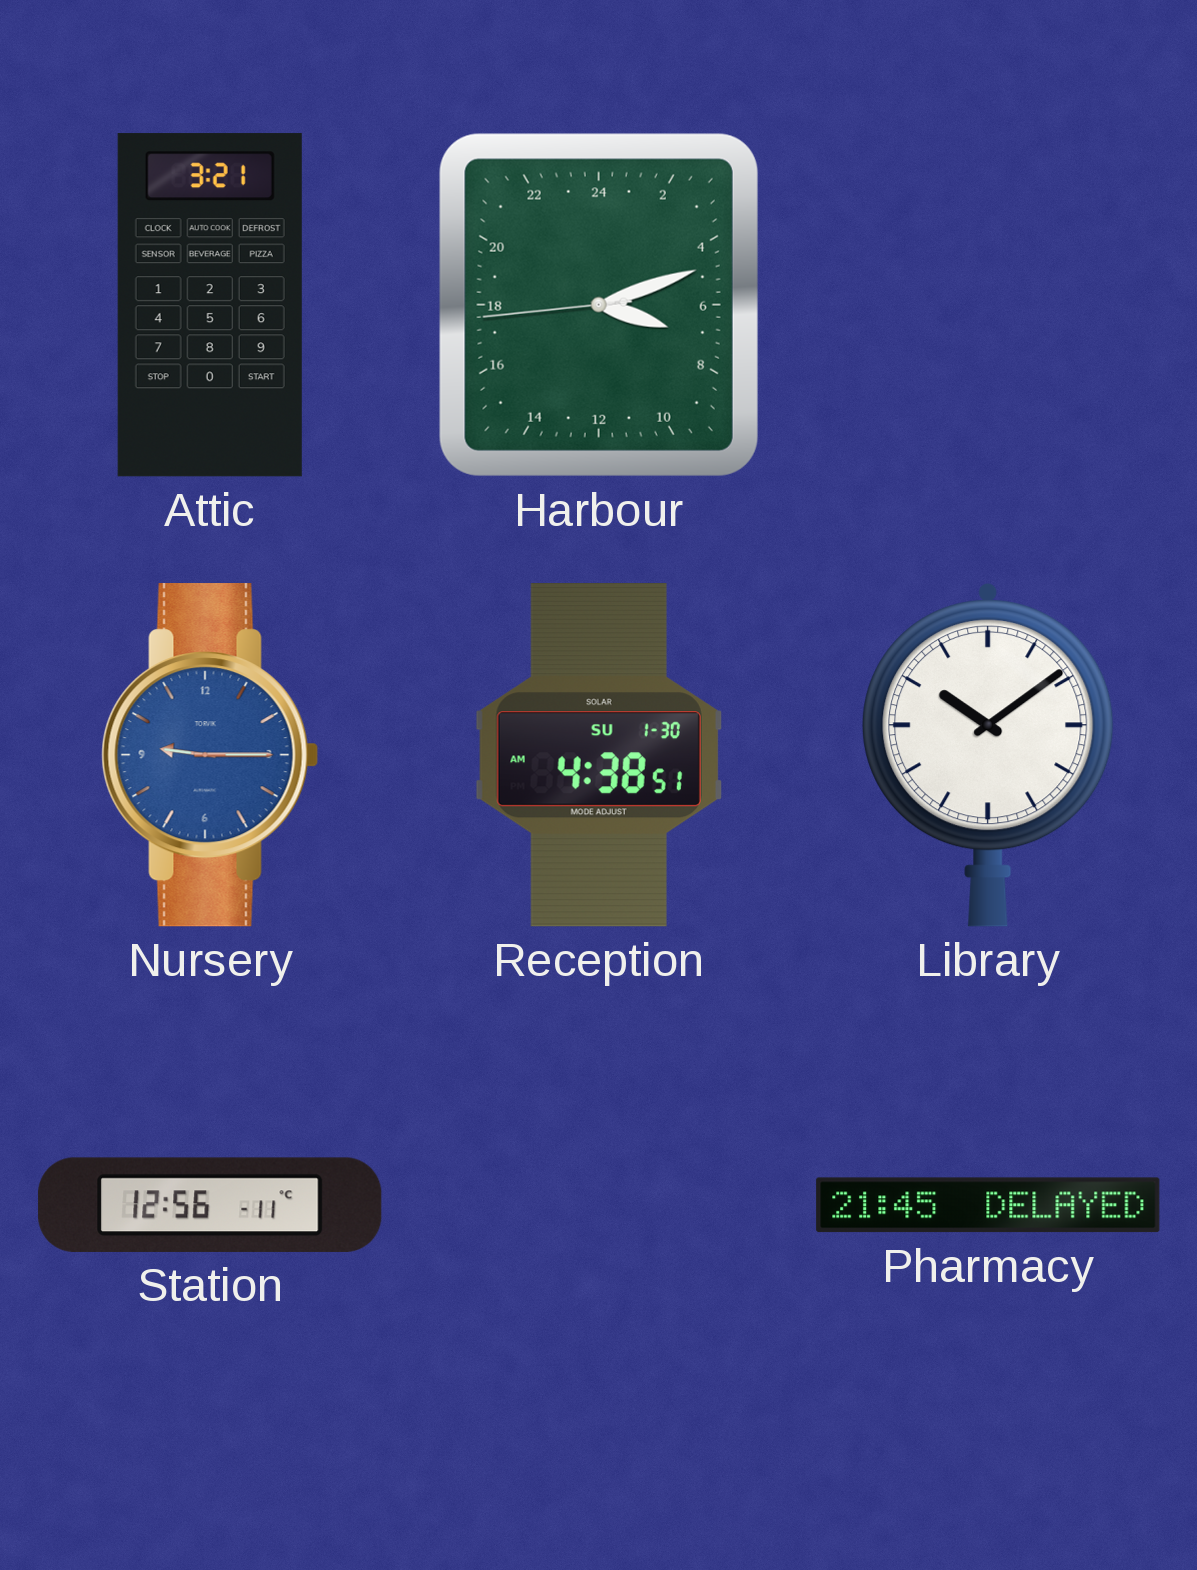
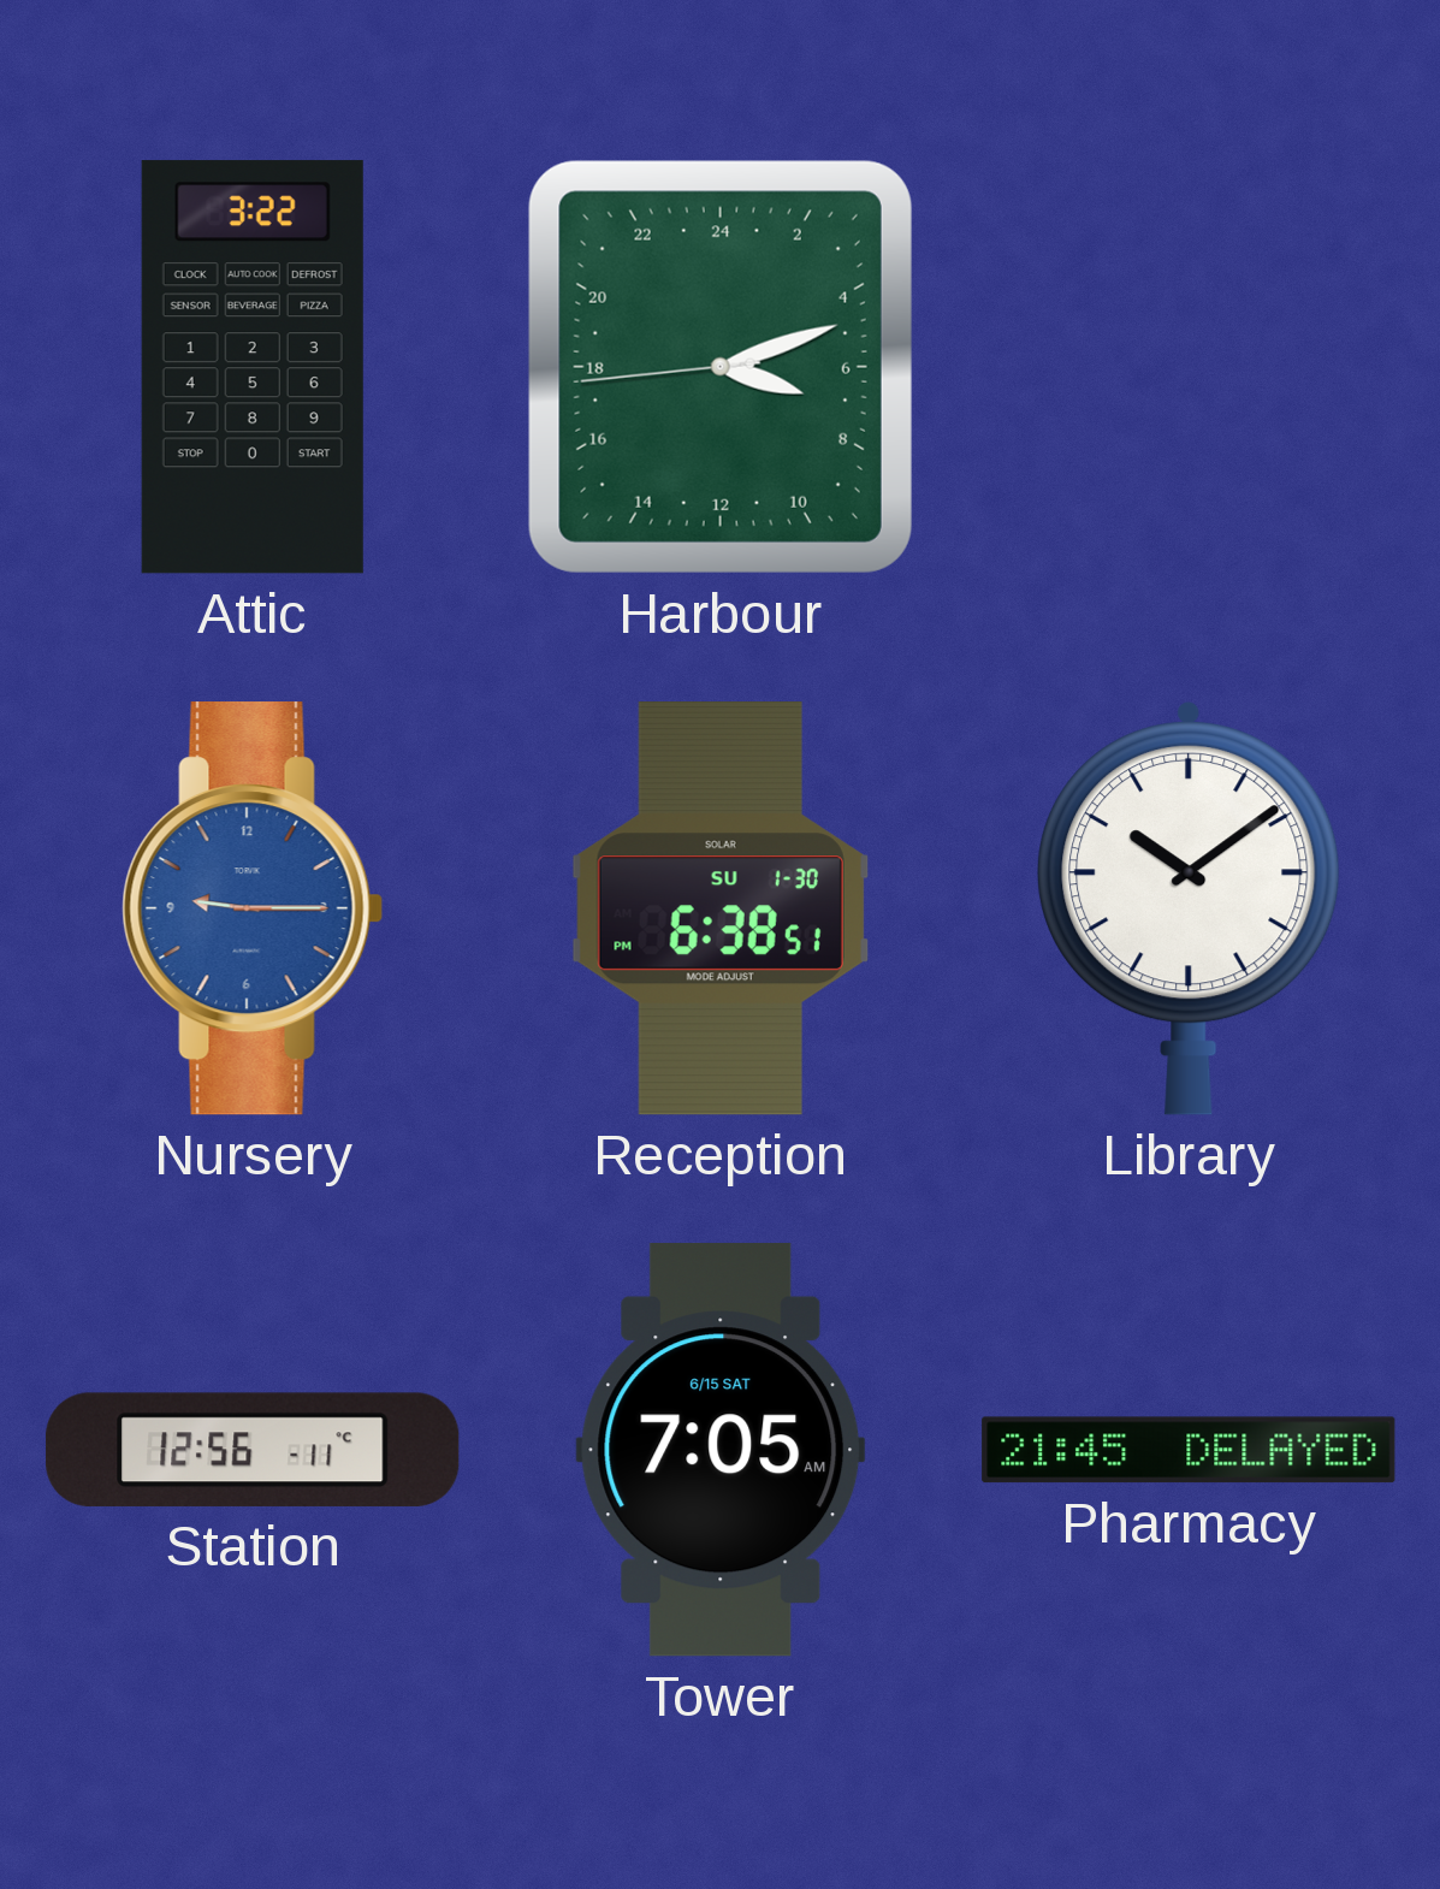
Attic: 3:21 -> 3:22 (253, 367)
Reception: 4:38 -> 6:38 (721, 908)
Tower: none -> 7:05 (721, 1450)
